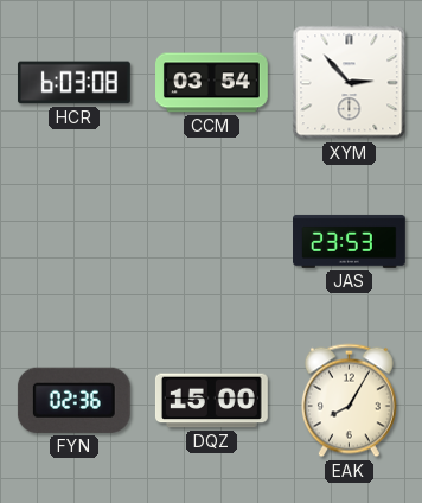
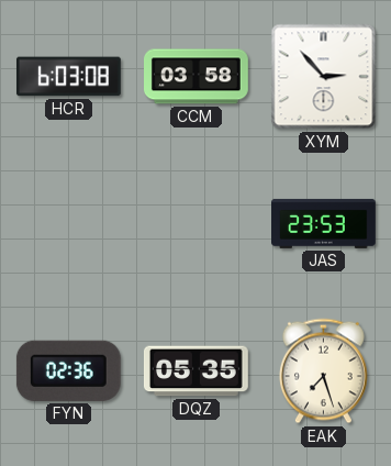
CCM: 03:54 -> 03:58 (197, 77)
DQZ: 15:00 -> 05:35 (195, 371)
EAK: 8:05 -> 7:27 (323, 371)
